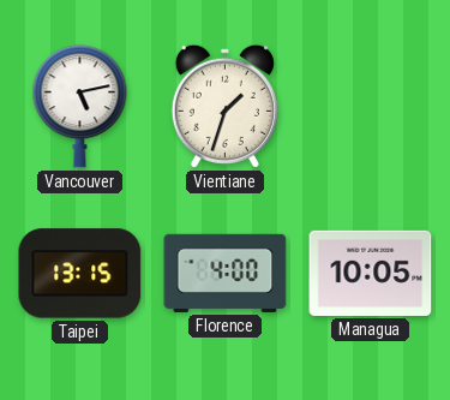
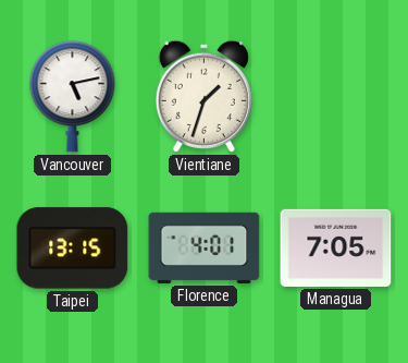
Florence: 4:00 -> 4:01 (205, 247)
Managua: 10:05 -> 7:05 (336, 247)
